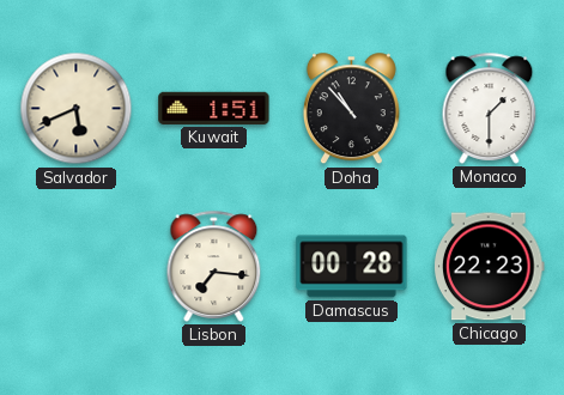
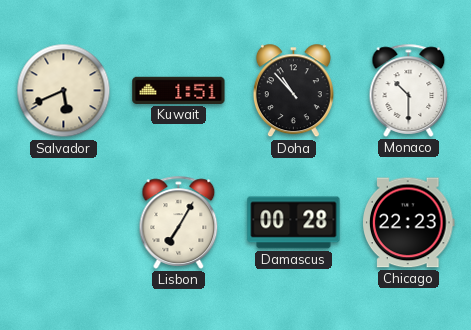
Monaco: 1:30 -> 10:30 (409, 90)
Lisbon: 7:16 -> 7:05 (179, 222)
